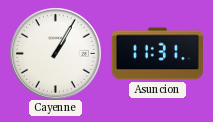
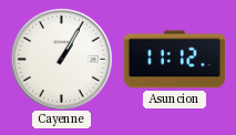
Asuncion: 11:31 -> 11:12 (174, 60)
